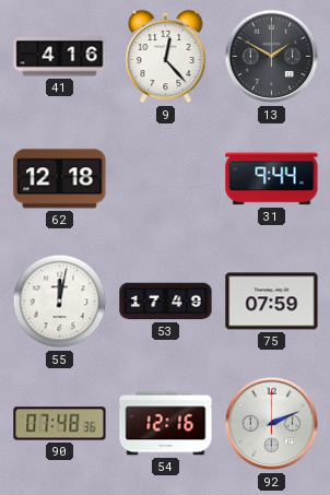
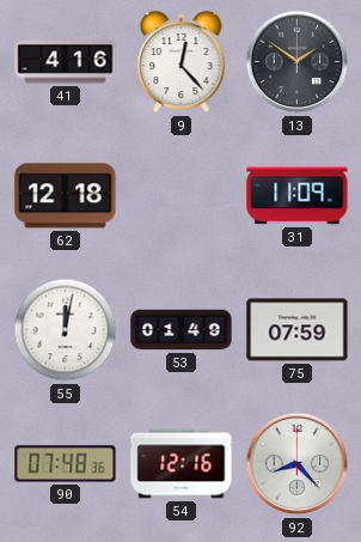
13: 1:50 -> 1:51 (298, 62)
31: 9:44 -> 11:09 (298, 196)
53: 17:49 -> 01:49 (182, 330)
92: 2:11 -> 8:23 (298, 464)
